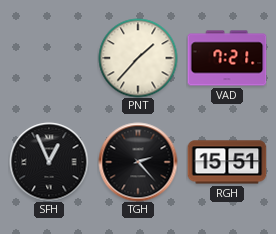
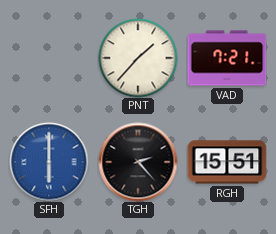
SFH: 12:56 -> 6:00 (49, 162)
SFH dial: black -> blue (49, 162)
